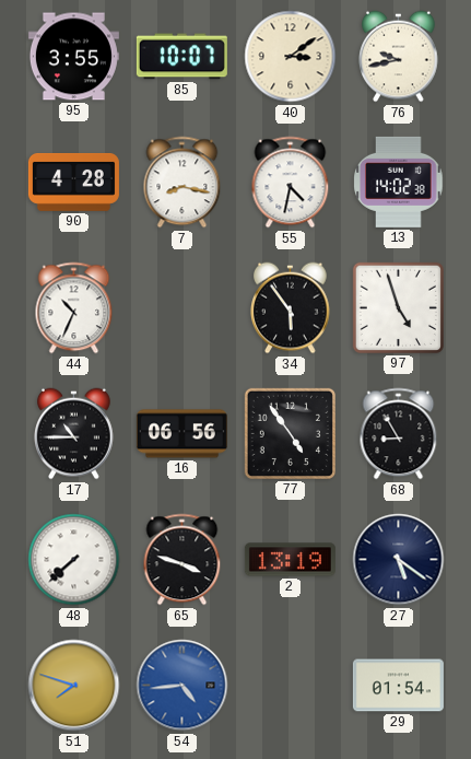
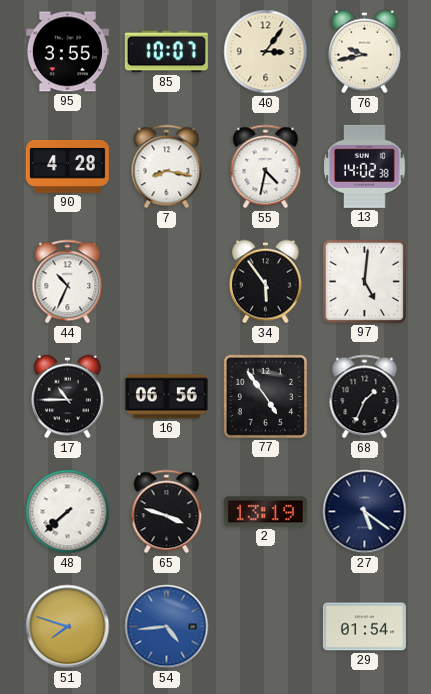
40: 3:09 -> 3:06 (266, 52)
97: 4:57 -> 5:01 (364, 281)
68: 8:55 -> 1:34 (365, 397)
